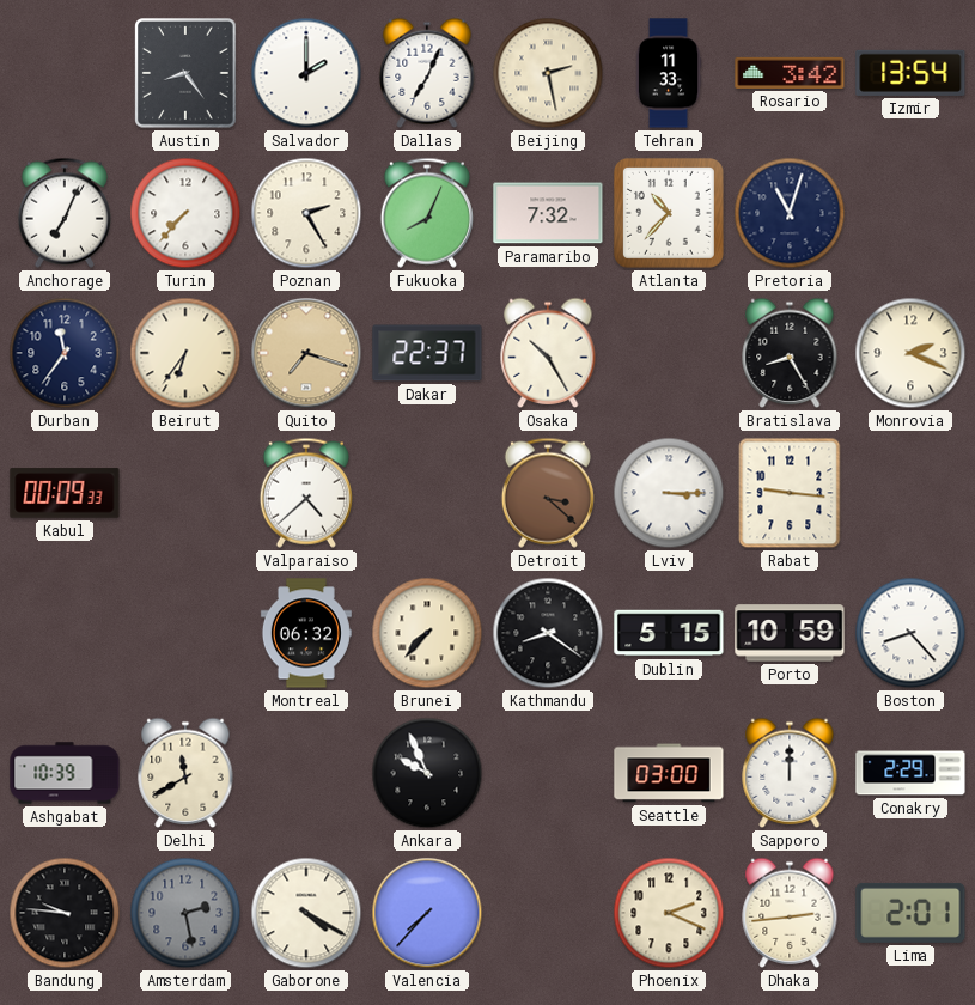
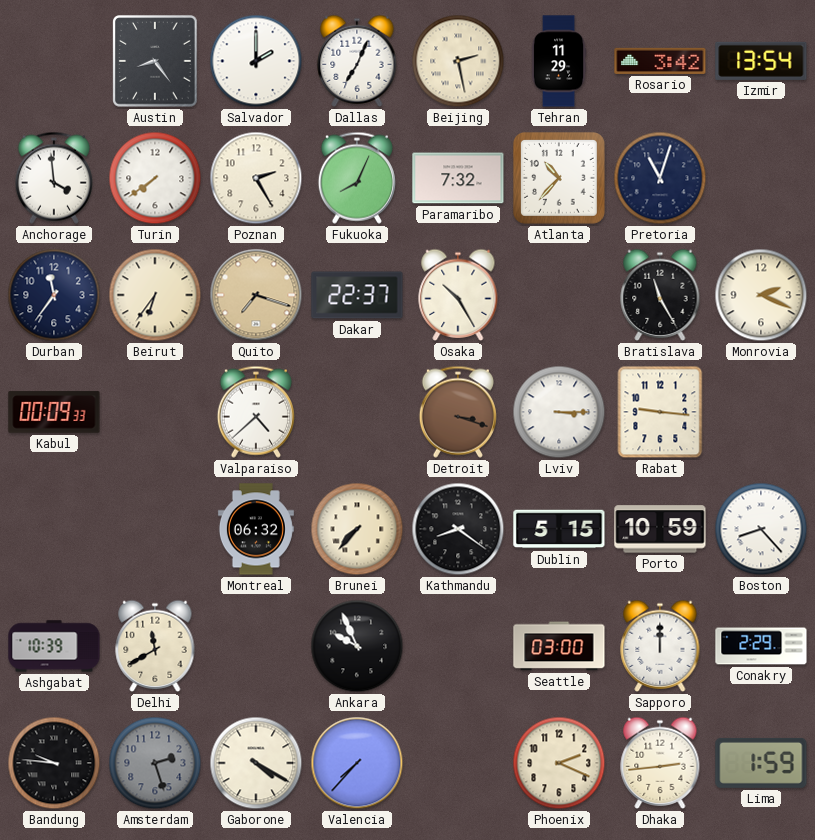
Tehran: 11:33 -> 11:29 (559, 61)
Anchorage: 7:04 -> 3:59 (54, 178)
Turin: 7:37 -> 7:39 (155, 178)
Bratislava: 8:25 -> 11:25 (660, 295)
Detroit: 3:22 -> 3:18 (458, 412)
Amsterdam: 2:28 -> 2:27 (155, 763)
Lima: 2:01 -> 1:59 (761, 763)
